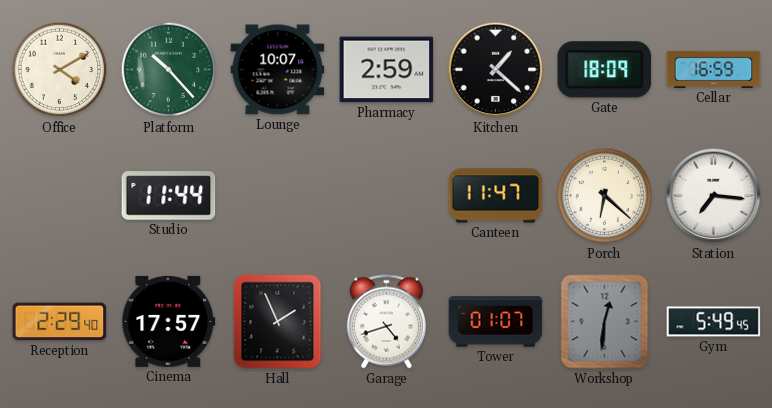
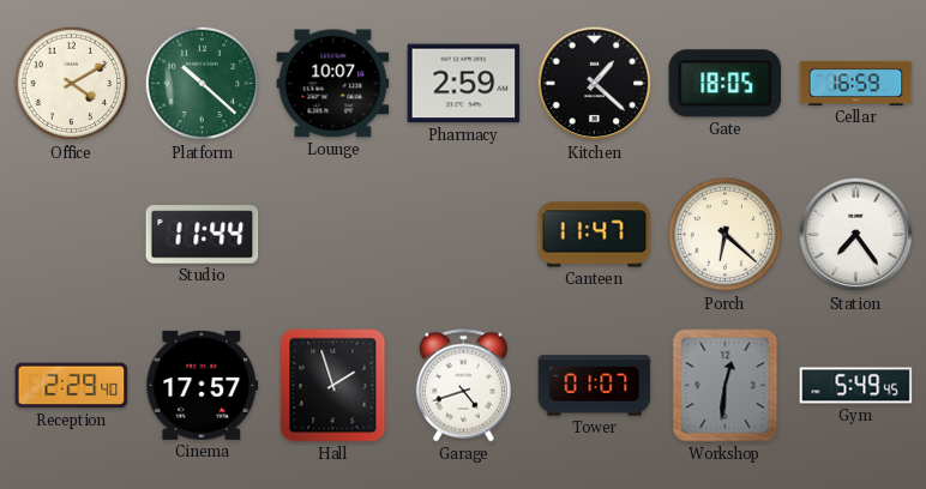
Platform: 10:23 -> 10:22 (203, 84)
Gate: 18:09 -> 18:05 (726, 84)
Station: 7:16 -> 7:24 (856, 235)
Hall: 1:56 -> 1:57 (333, 386)
